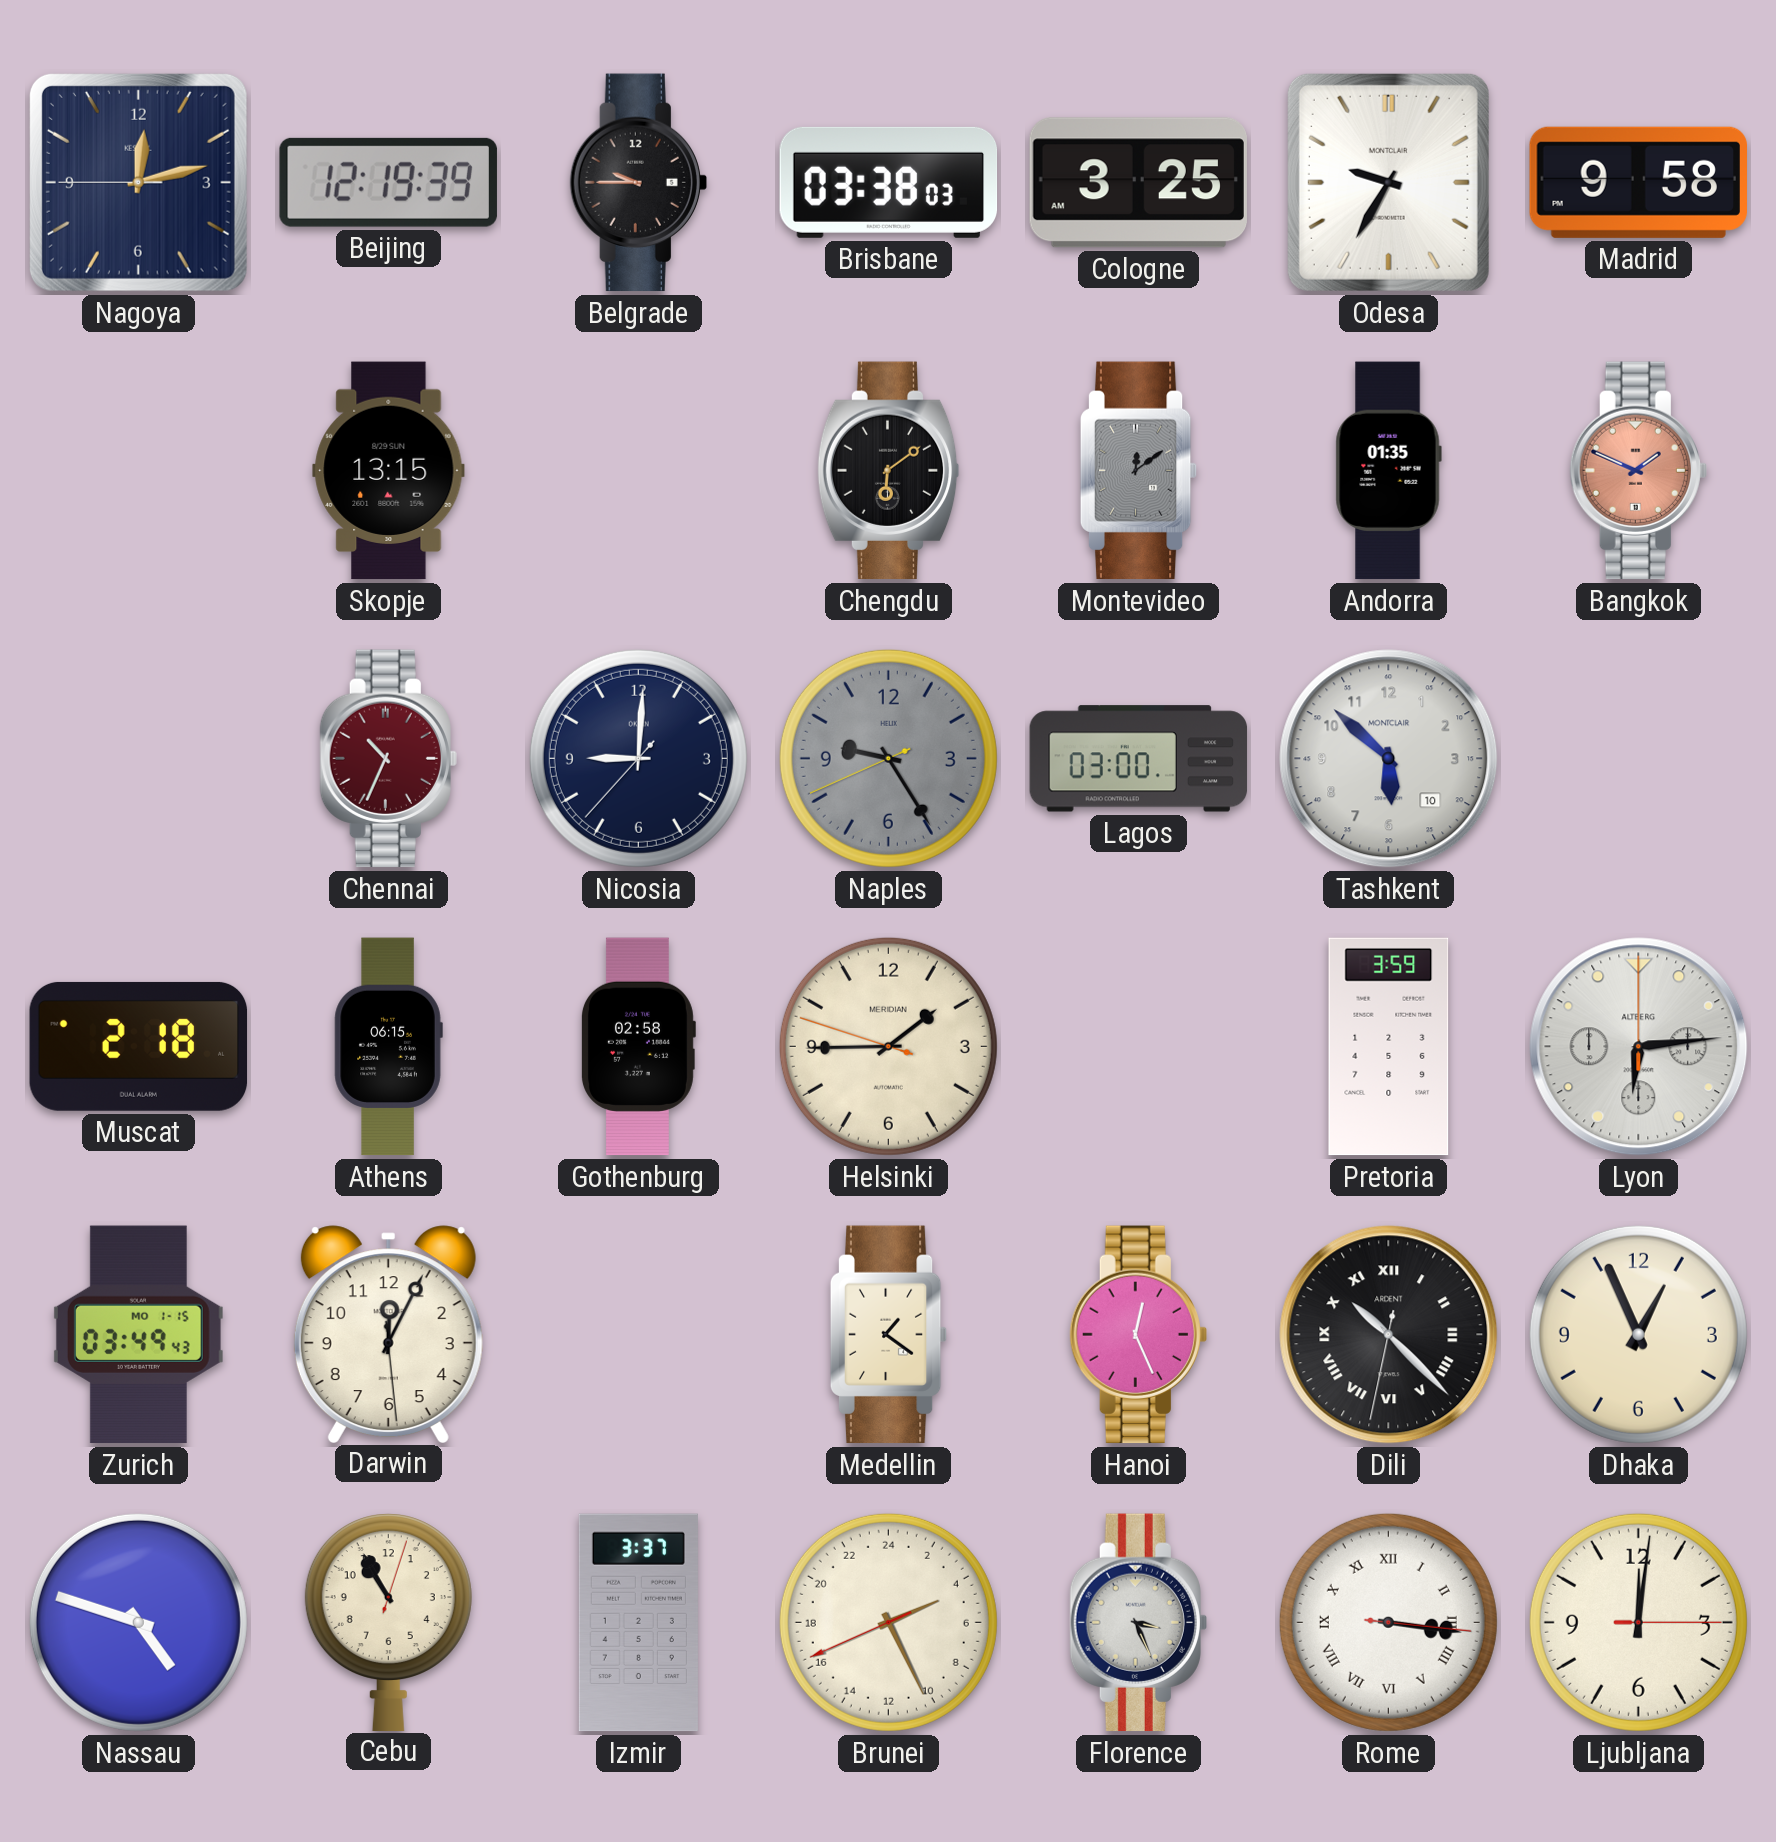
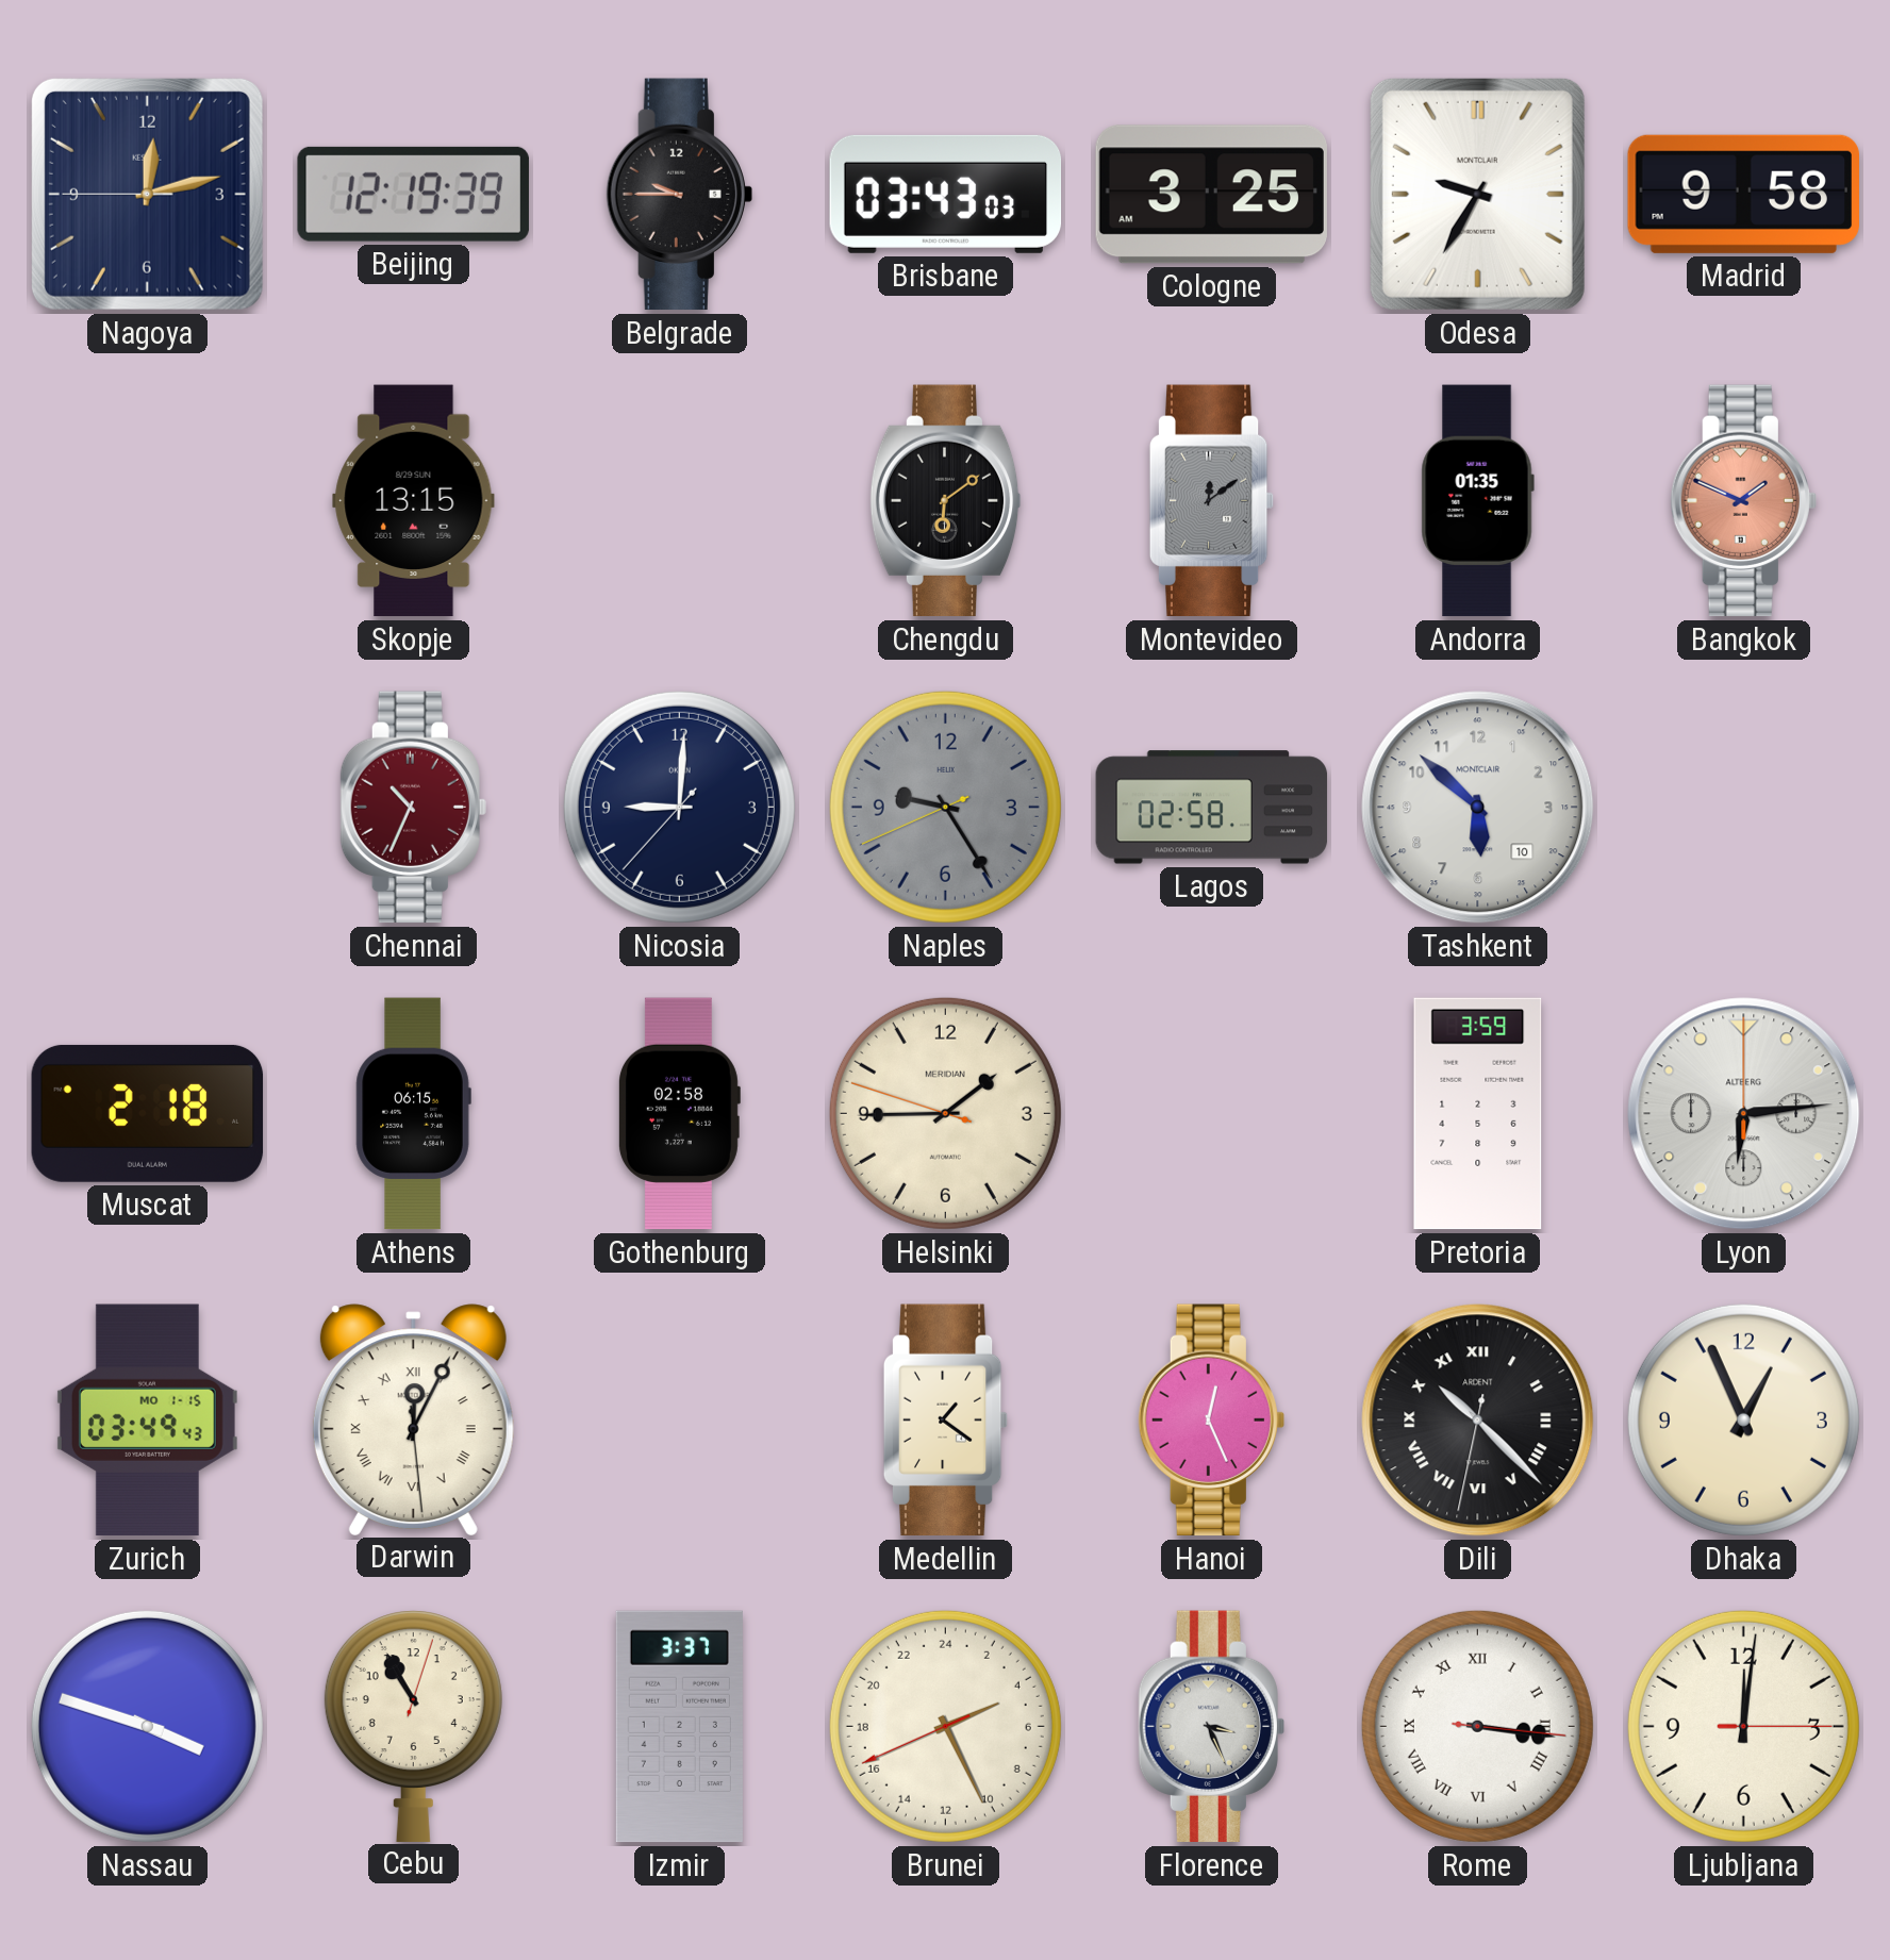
Brisbane: 03:38 -> 03:43 (946, 194)
Lagos: 03:00 -> 02:58 (1212, 808)
Darwin numerals: Arabic -> Roman (413, 1419)
Nassau: 4:48 -> 3:48 (147, 1726)
